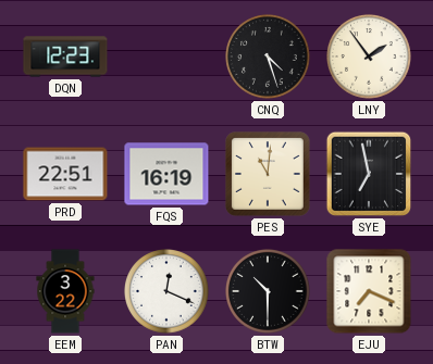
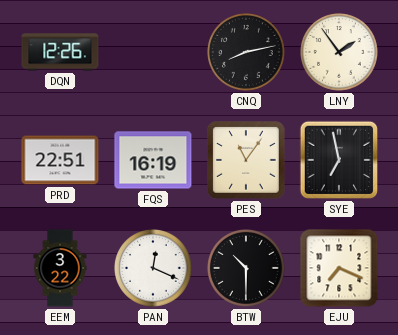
DQN: 12:23 -> 12:26 (60, 52)
CNQ: 4:27 -> 8:13 (247, 53)
PES: 11:01 -> 11:06 (246, 160)
